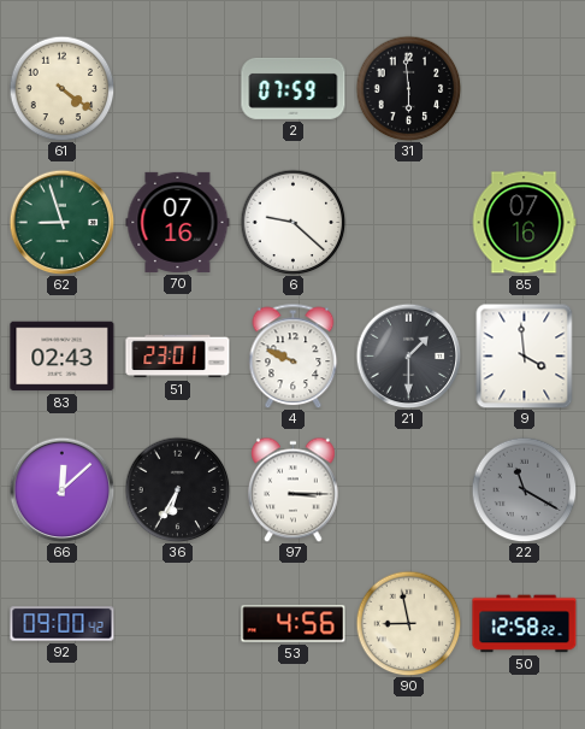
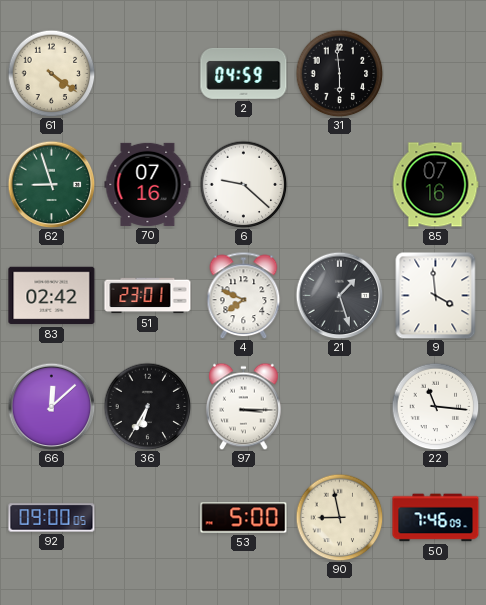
2: 07:59 -> 04:59 (244, 73)
83: 02:43 -> 02:42 (52, 296)
4: 9:49 -> 7:49 (244, 295)
21: 1:30 -> 1:27 (339, 295)
22: 11:20 -> 11:16 (435, 406)
22 dial: grey -> white (435, 406)
92: 09:00:42 -> 09:00:05 (52, 518)
53: 4:56 -> 5:00 (244, 518)
50: 12:58 -> 7:46 (436, 518)
